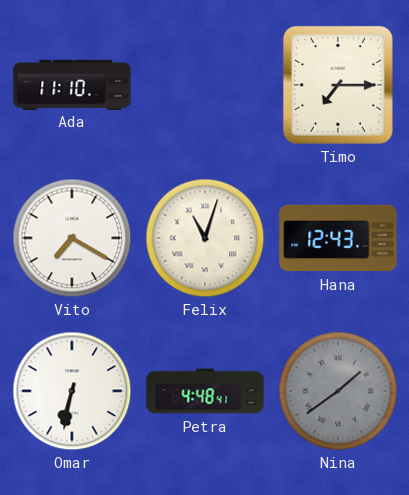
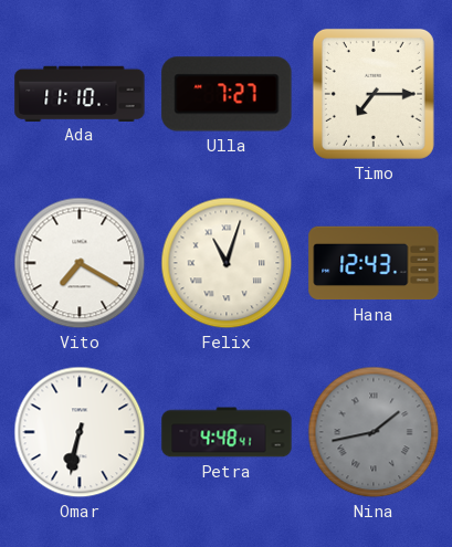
Ulla: none -> 7:27 (227, 94)
Nina: 1:39 -> 1:43 (374, 432)
